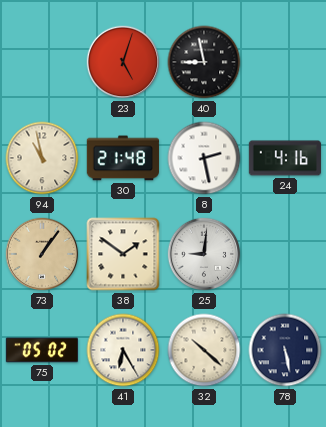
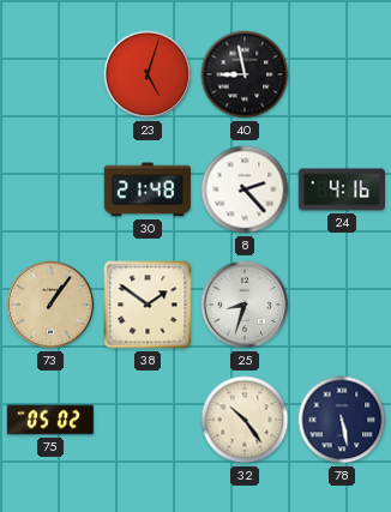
94: 10:58 -> none (42, 158)
8: 2:28 -> 2:23 (245, 189)
25: 9:01 -> 8:33 (245, 305)
41: 6:25 -> none (123, 350)
32: 10:22 -> 10:24 (245, 420)
